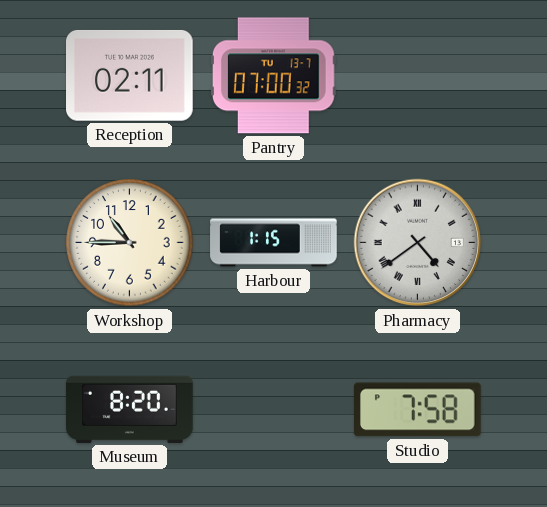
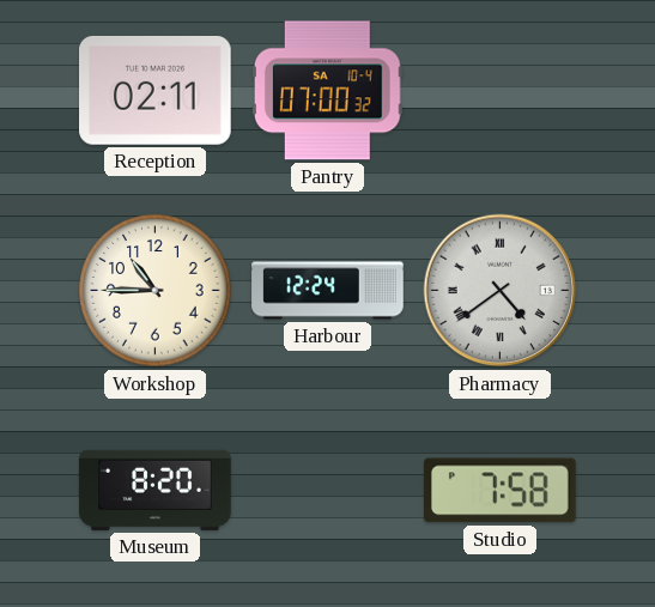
Pantry date: TU 13-7 -> SA 10-4 (328, 91)
Harbour: 1:15 -> 12:24 (328, 291)
